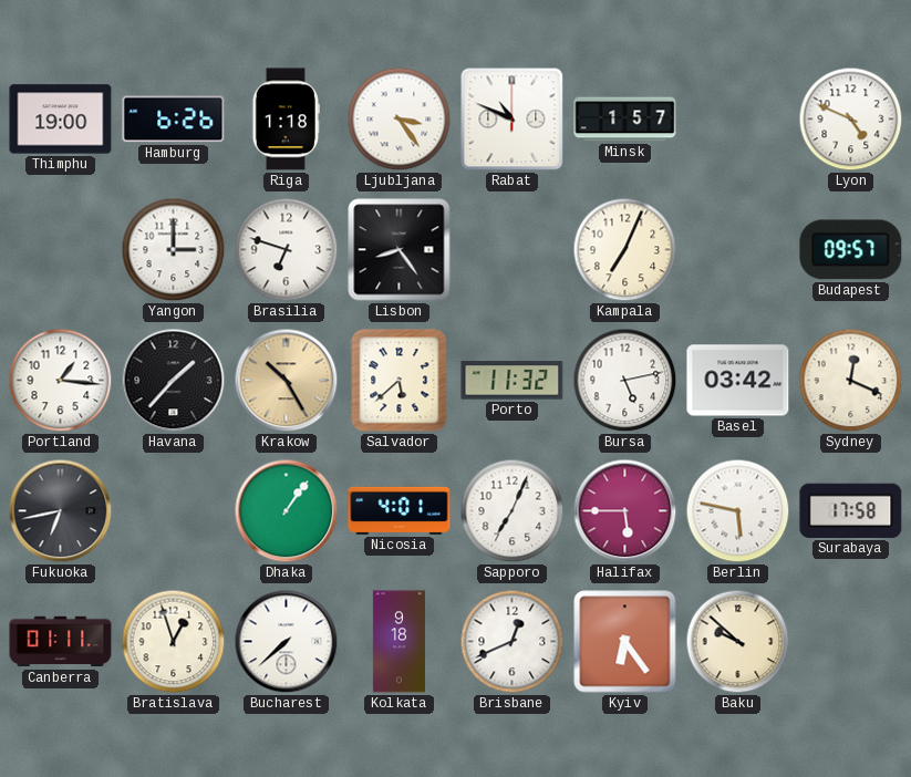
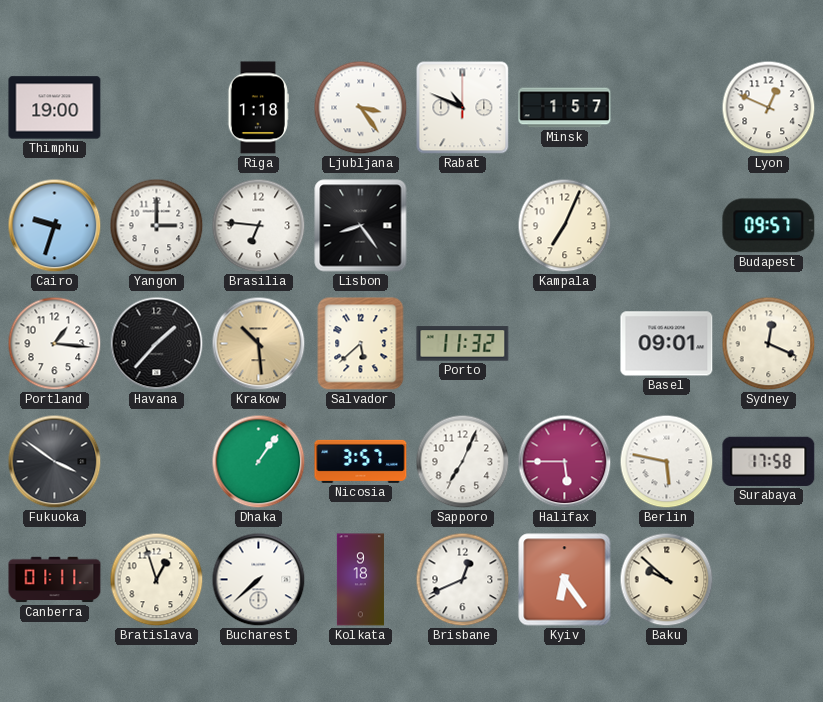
Hamburg: 6:26 -> none (174, 120)
Lyon: 4:49 -> 12:49 (769, 108)
Cairo: none -> 9:33 (55, 226)
Brasilia: 6:48 -> 6:46 (259, 226)
Krakow: 10:25 -> 10:29 (259, 344)
Bursa: 5:13 -> none (625, 381)
Basel: 03:42 -> 09:01 (667, 344)
Fukuoka: 6:43 -> 3:51 (55, 462)
Nicosia: 4:01 -> 3:57 (361, 461)
